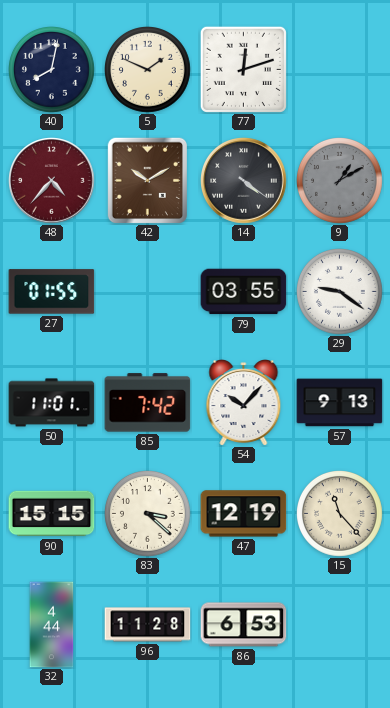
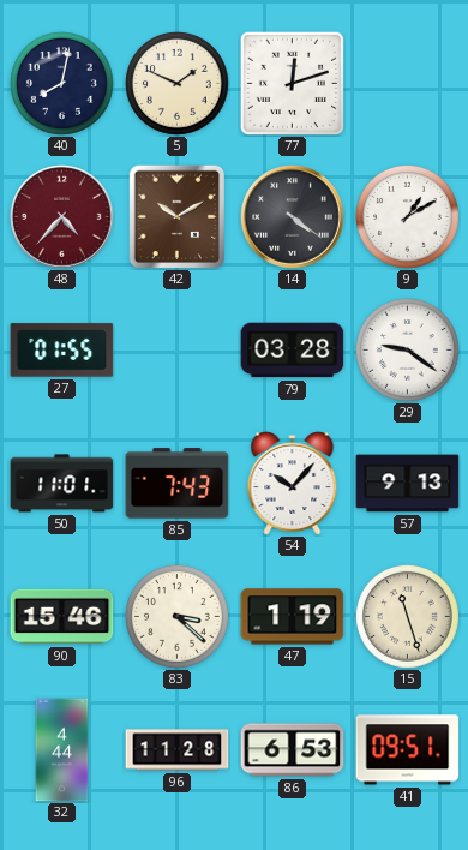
9 dial: grey -> white (408, 217)
79: 03:55 -> 03:28 (293, 351)
85: 7:42 -> 7:43 (178, 484)
90: 15:15 -> 15:46 (62, 617)
47: 12:19 -> 1:19 (293, 617)
15: 11:23 -> 11:27 (408, 617)
41: none -> 09:51 (408, 750)
